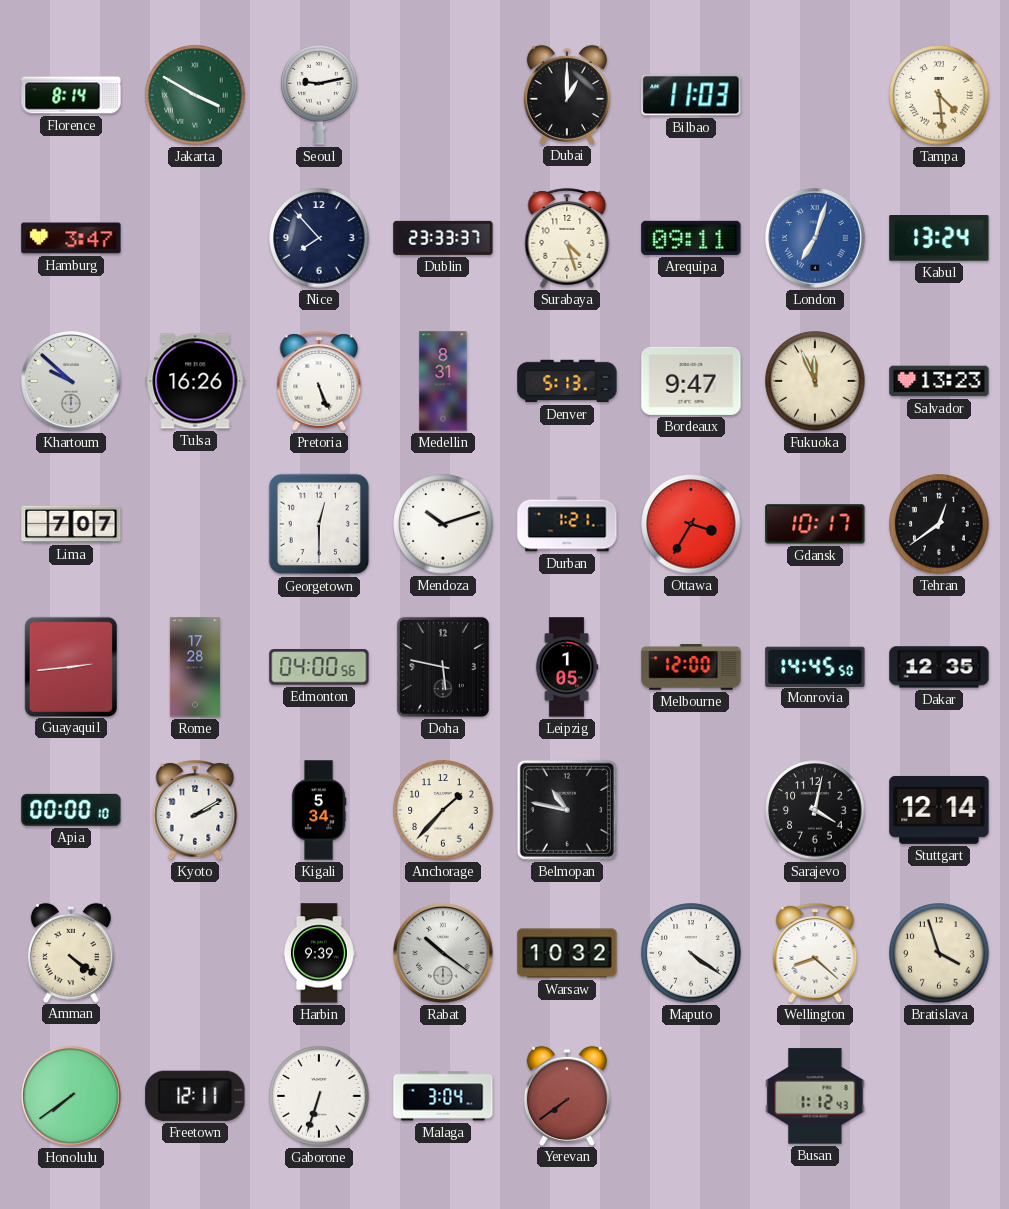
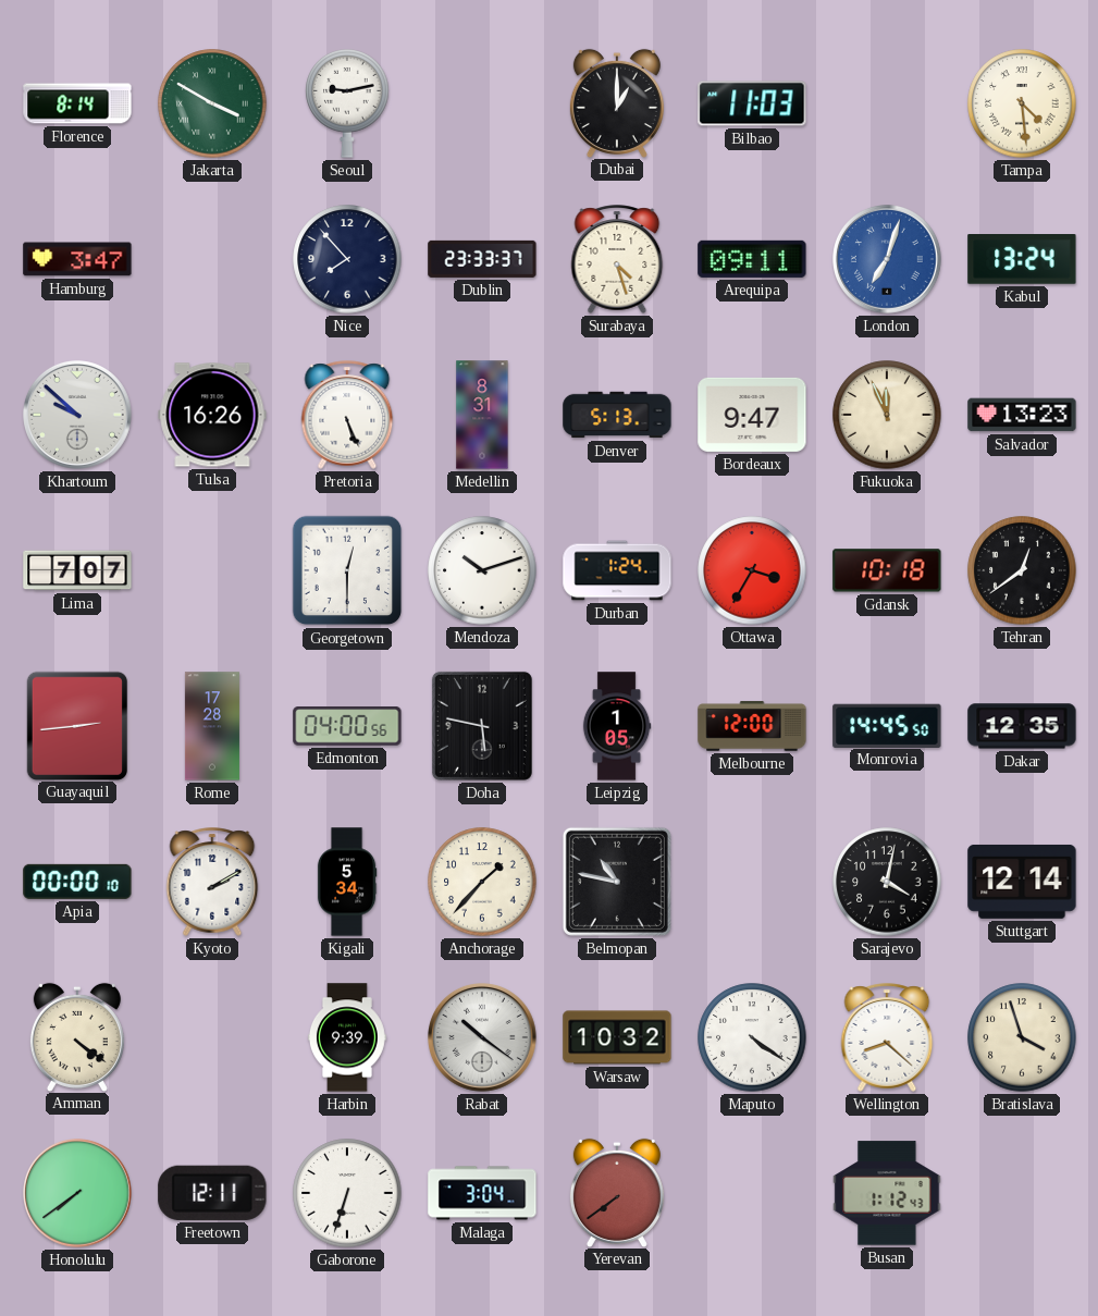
Durban: 1:21 -> 1:24 (617, 570)
Gdansk: 10:17 -> 10:18 (887, 570)
